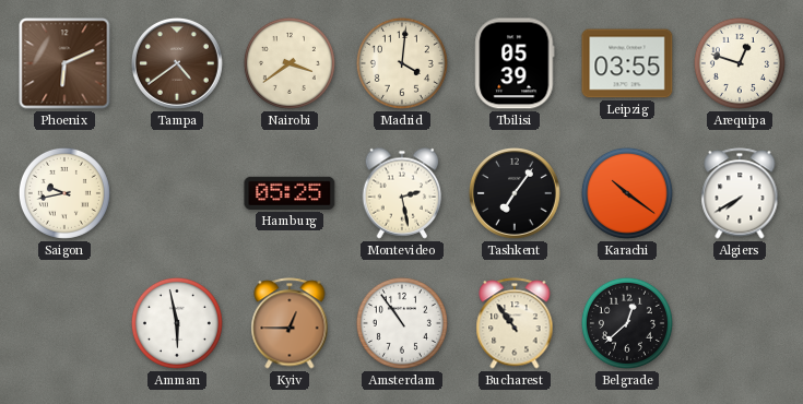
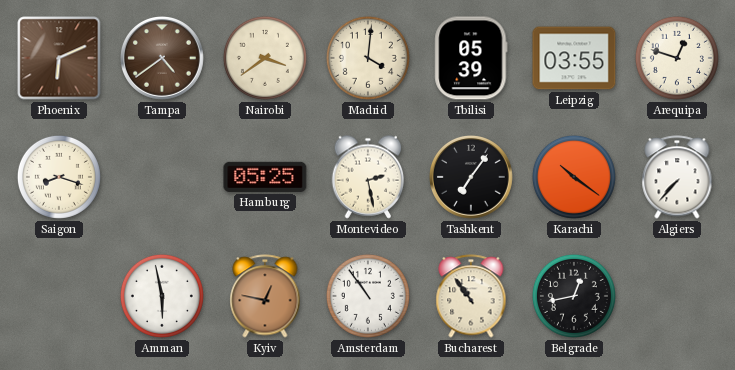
Saigon: 9:43 -> 8:18 (59, 177)
Algiers: 7:40 -> 7:37 (677, 177)
Kyiv: 12:45 -> 12:47 (265, 296)
Belgrade: 12:38 -> 12:43 (574, 296)
